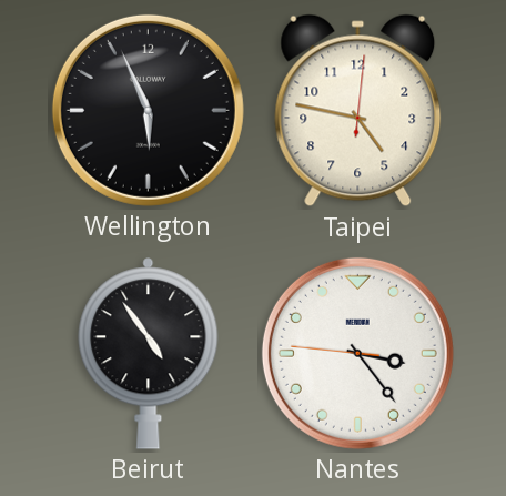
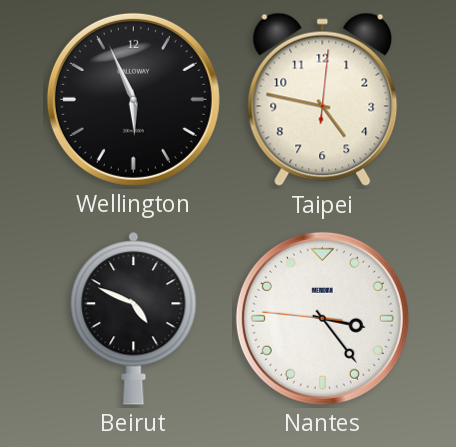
Beirut: 4:54 -> 4:49 (134, 319)
